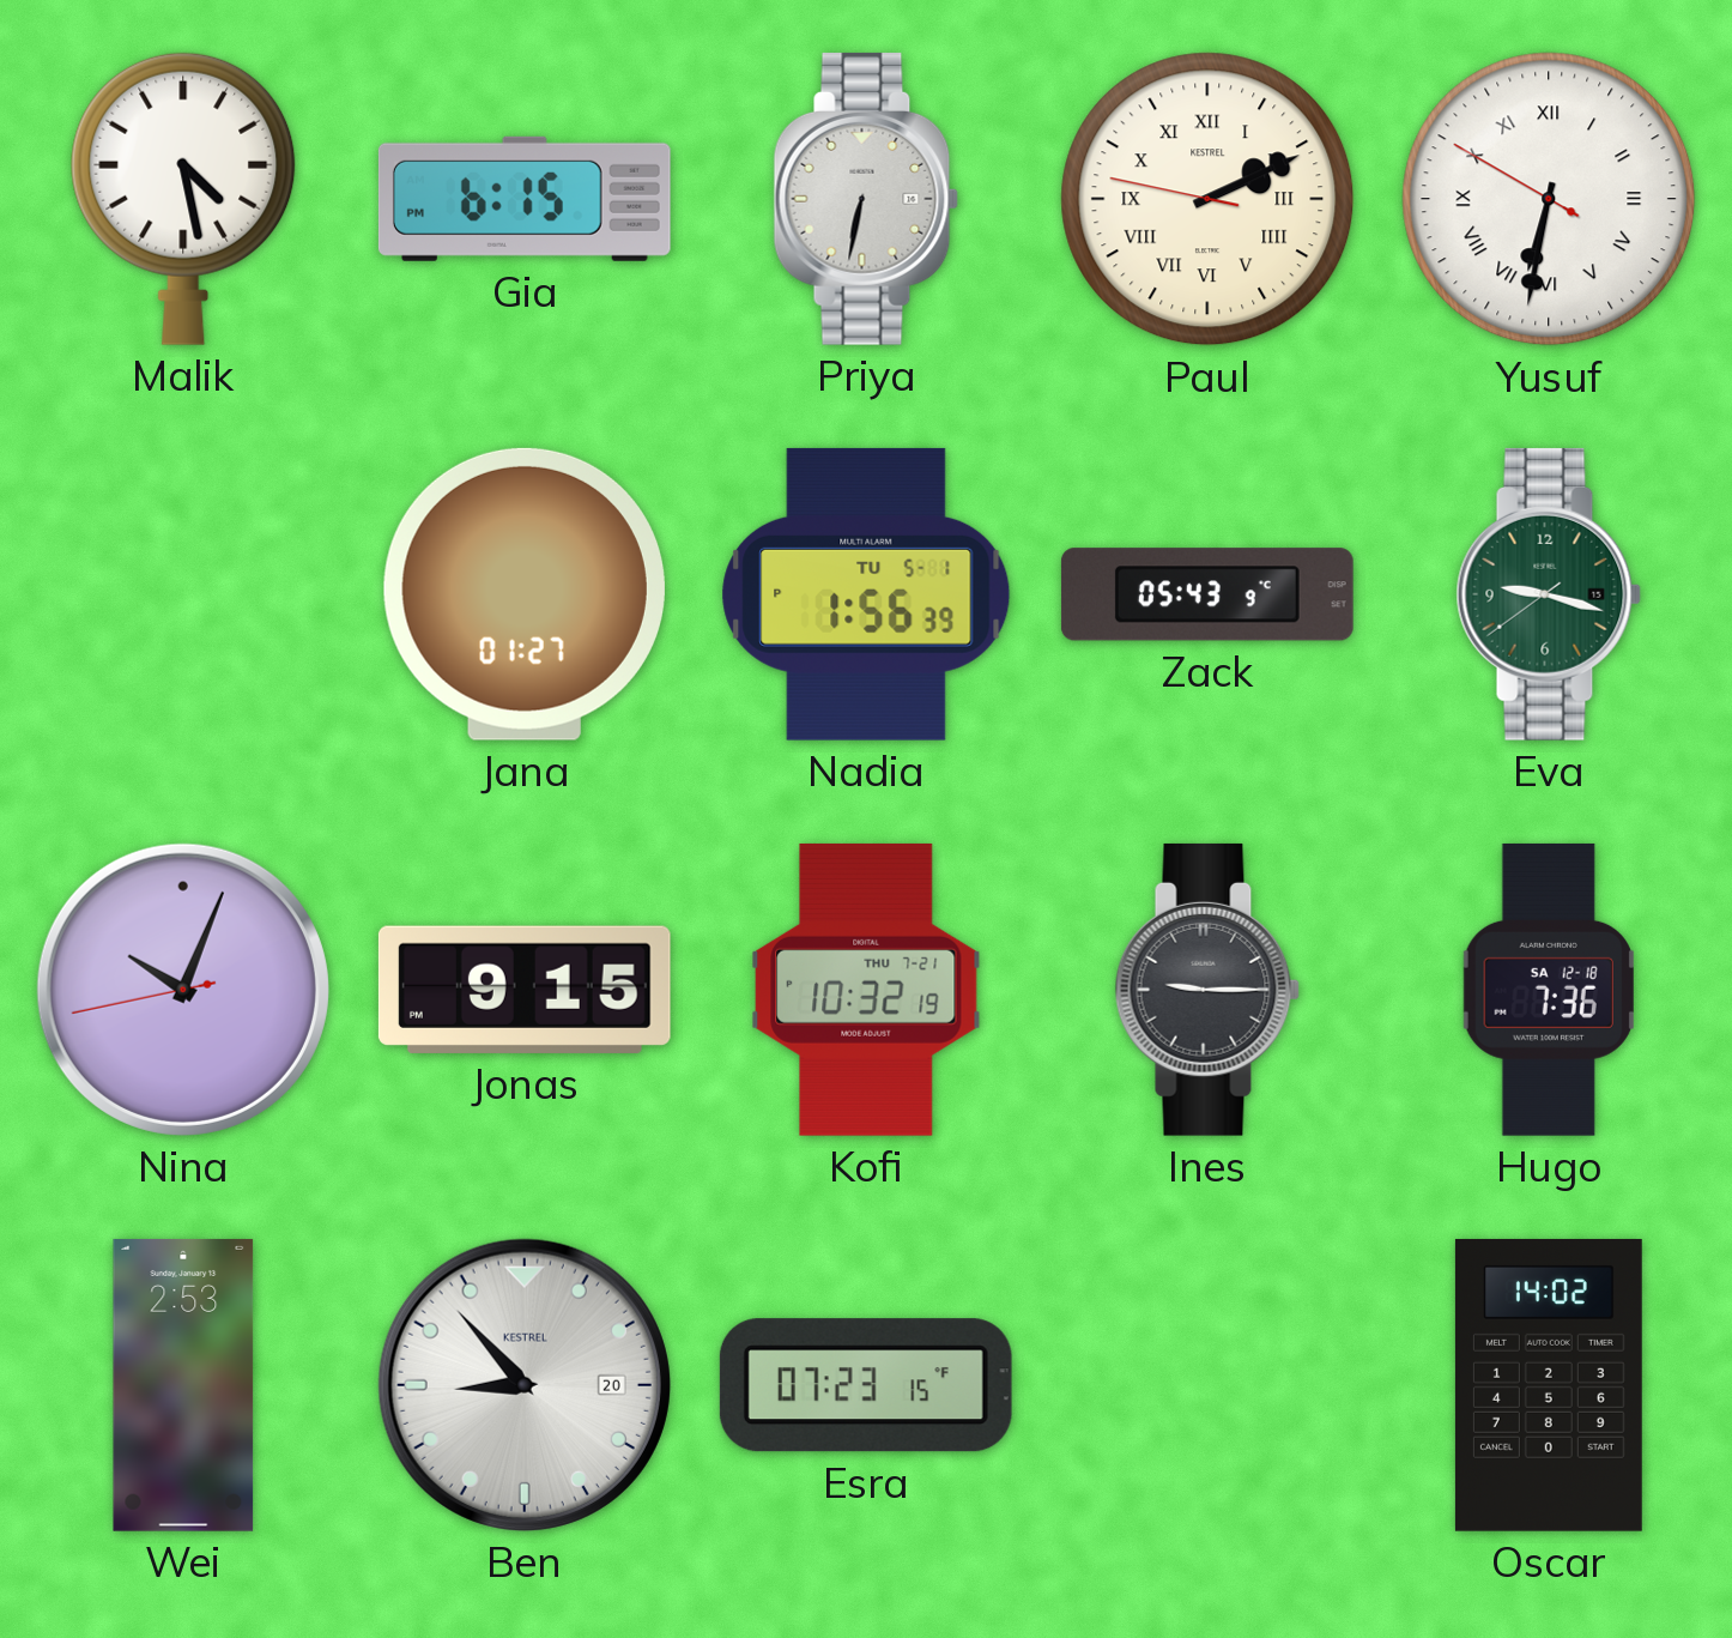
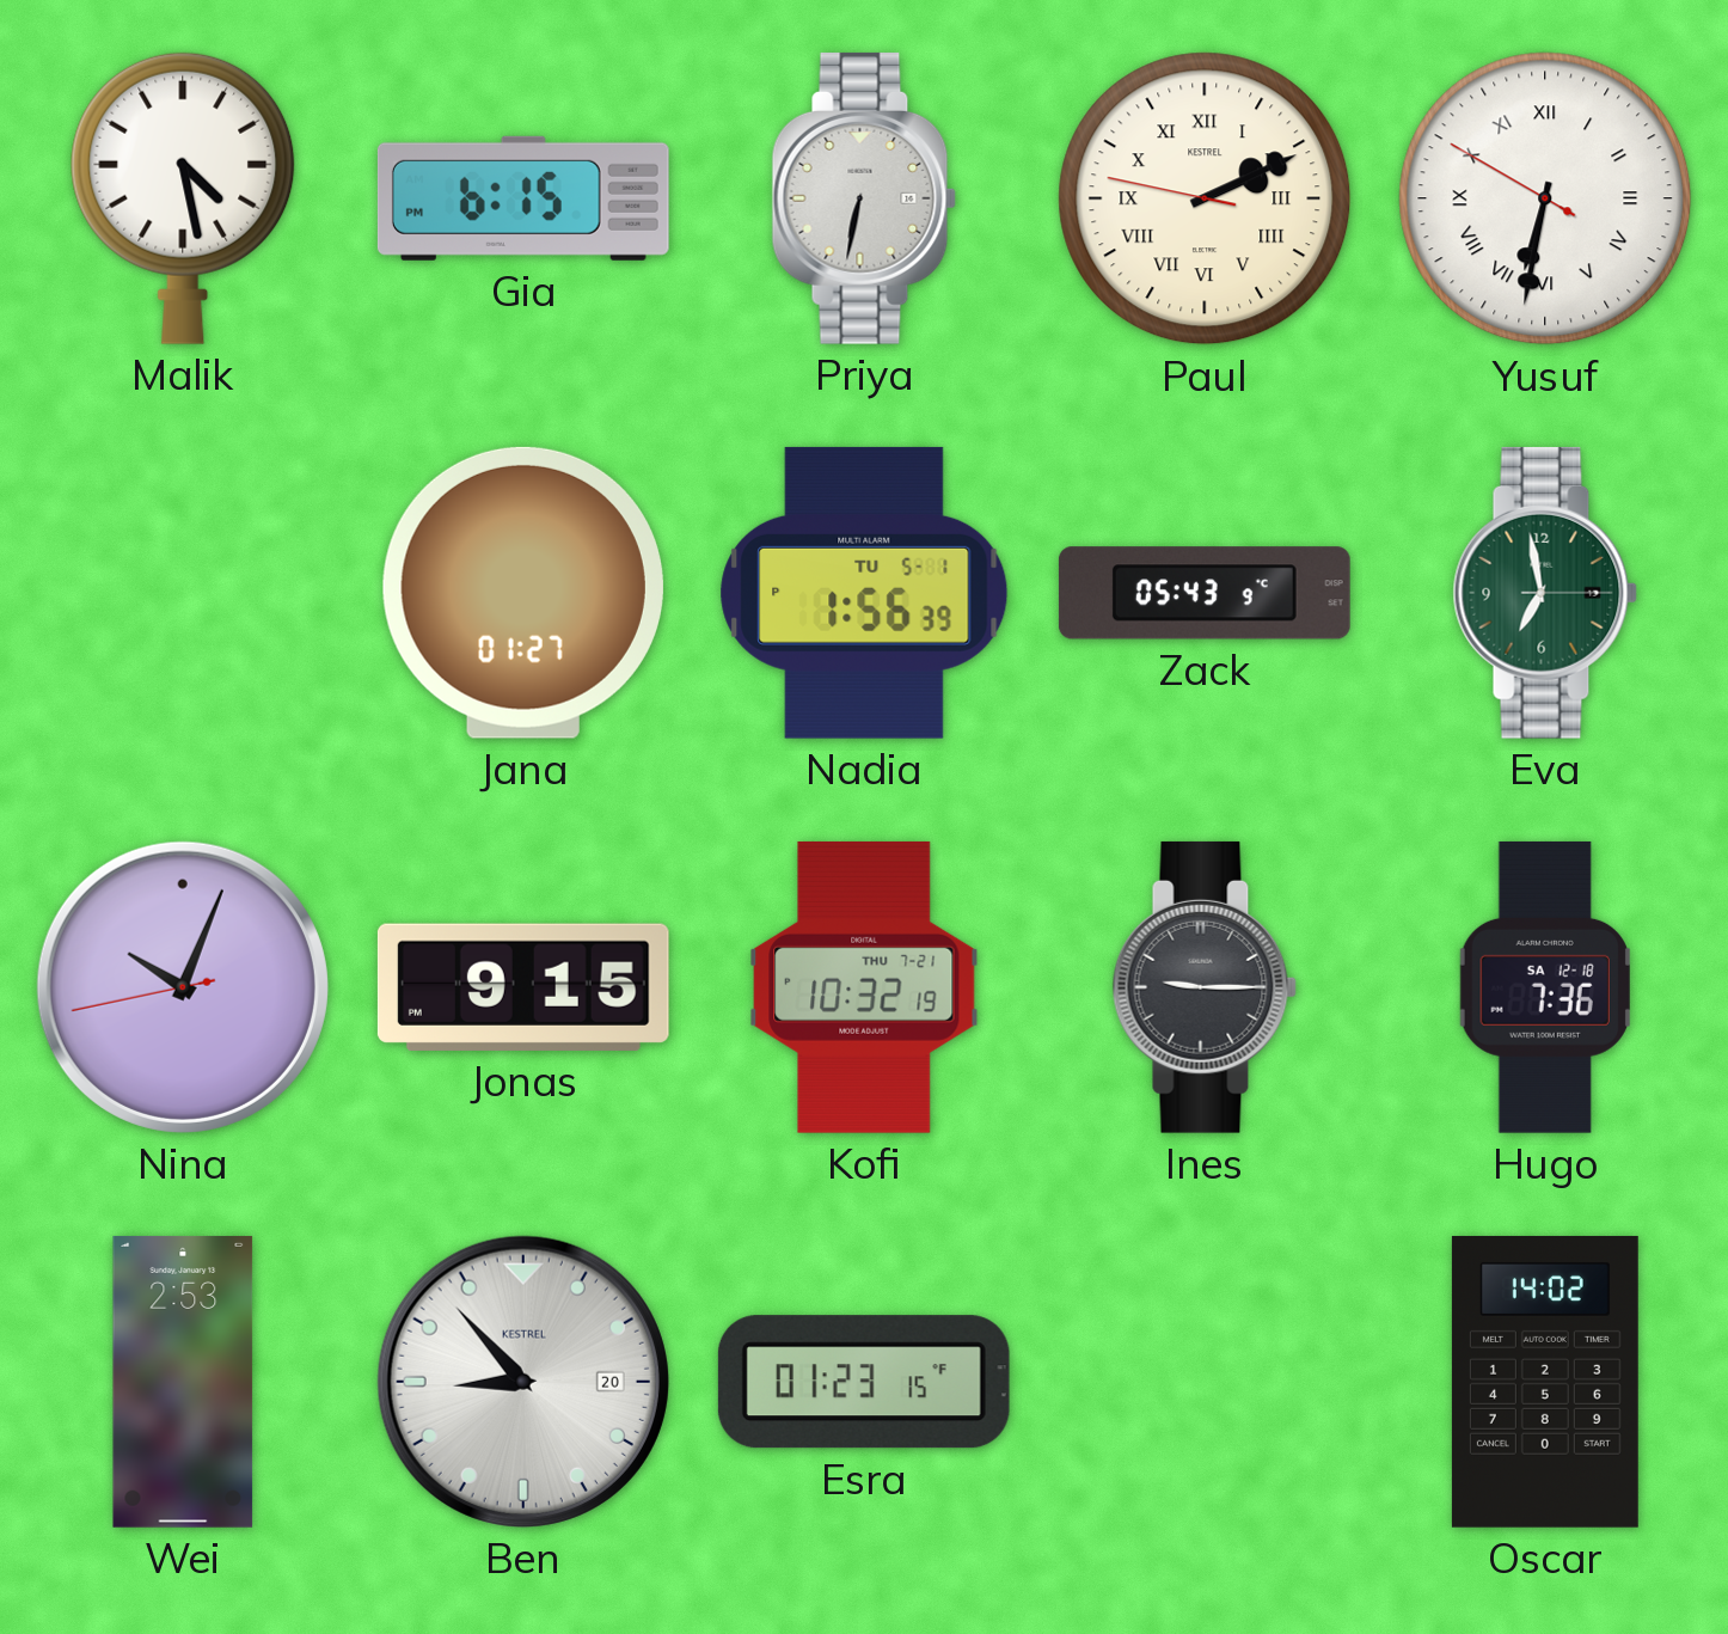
Eva: 9:17 -> 6:58 (1545, 593)
Esra: 07:23 -> 01:23 (864, 1382)
